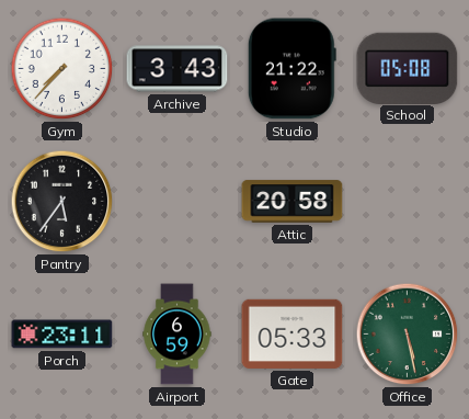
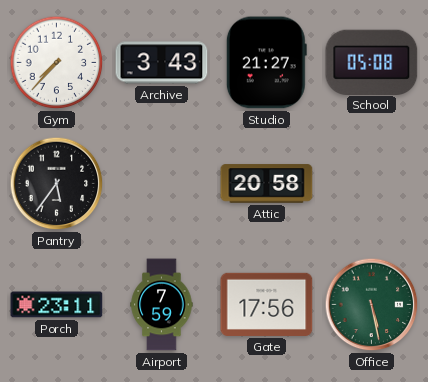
Studio: 21:22 -> 21:27 (266, 63)
Airport: 6:59 -> 7:59 (162, 305)
Gate: 05:33 -> 17:56 (267, 304)
